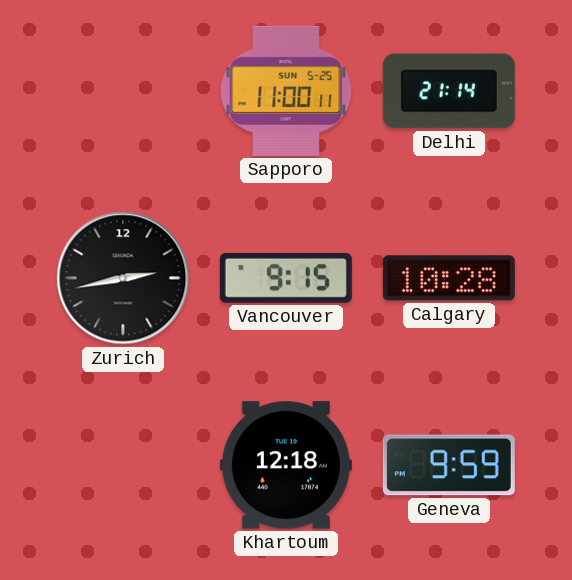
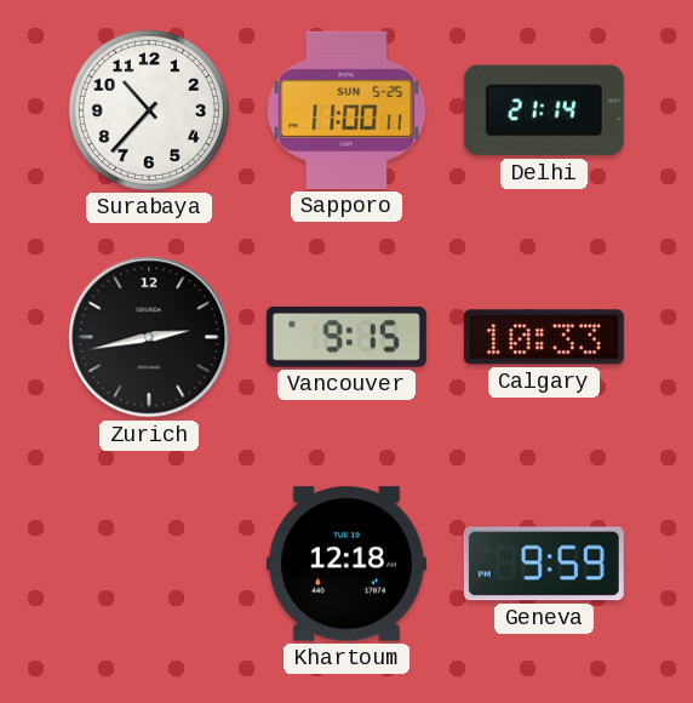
Surabaya: none -> 10:37 (149, 110)
Calgary: 10:28 -> 10:33 (544, 337)
